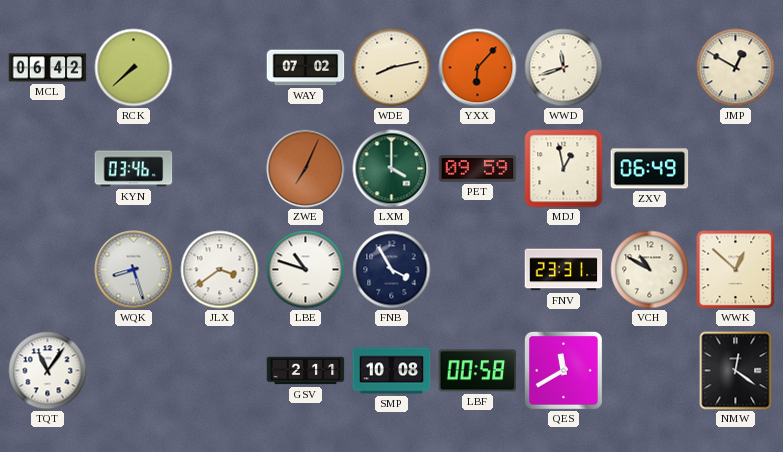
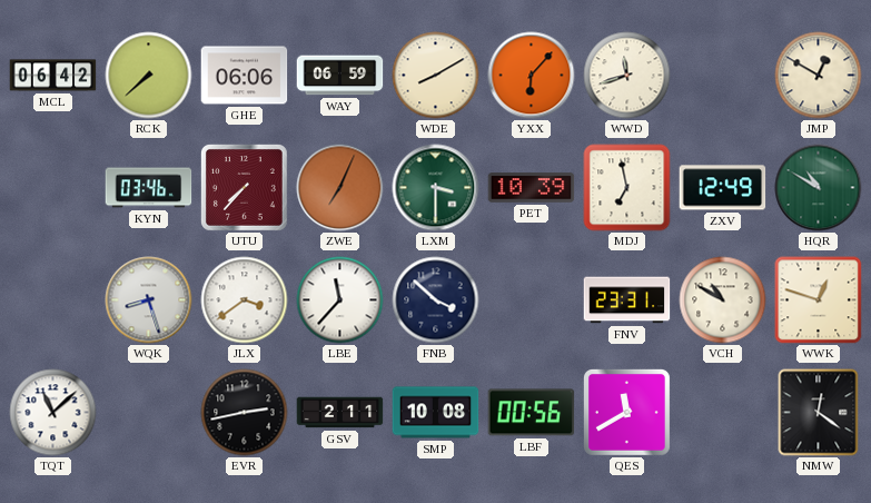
GHE: none -> 06:06 (245, 76)
WAY: 07:02 -> 06:59 (340, 76)
WDE: 8:13 -> 8:10 (436, 76)
UTU: none -> 7:37 (244, 187)
LXM: 4:00 -> 3:30 (436, 188)
PET: 09:59 -> 10:39 (532, 188)
MDJ: 12:58 -> 6:58 (627, 188)
ZXV: 06:49 -> 12:49 (723, 188)
HQR: none -> 10:50 (819, 188)
LBE: 10:48 -> 11:37 (340, 300)
FNB: 3:55 -> 3:52 (436, 300)
WWK: 12:52 -> 12:48 (819, 300)
TQT: 11:06 -> 11:08 (53, 413)
EVR: none -> 2:43 (245, 413)
LBF: 00:58 -> 00:56 (532, 413)
